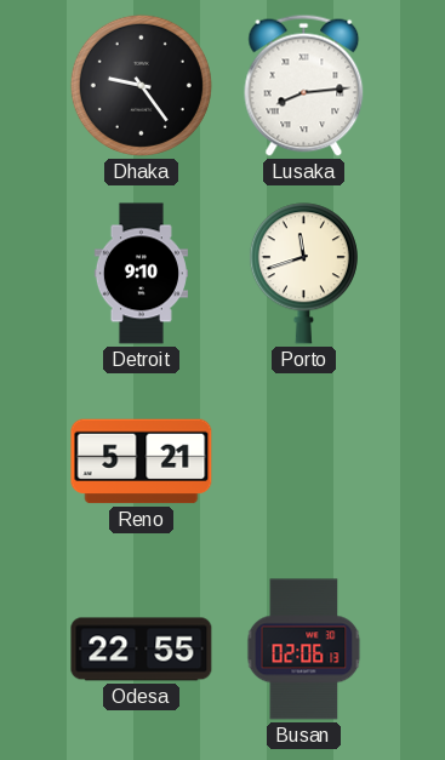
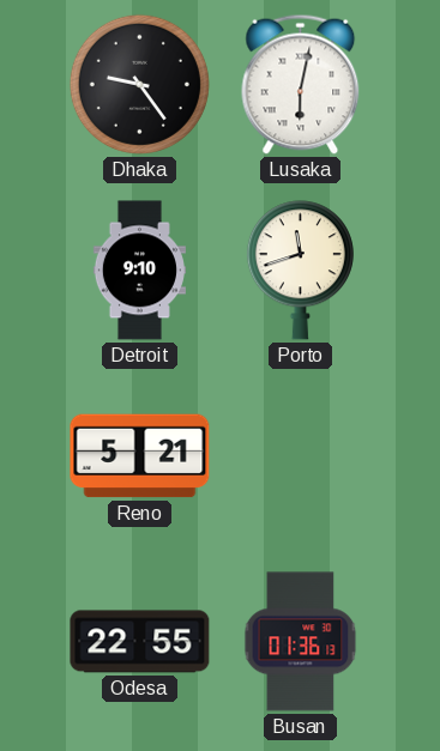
Lusaka: 8:14 -> 6:02 (301, 84)
Busan: 02:06 -> 01:36 (301, 642)
